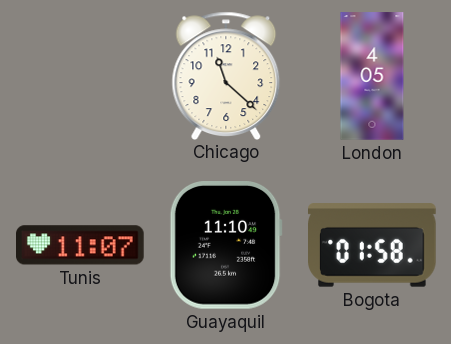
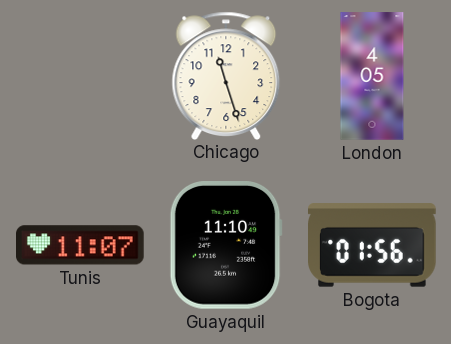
Chicago: 11:22 -> 11:27 (226, 75)
Bogota: 01:58 -> 01:56 (373, 245)
